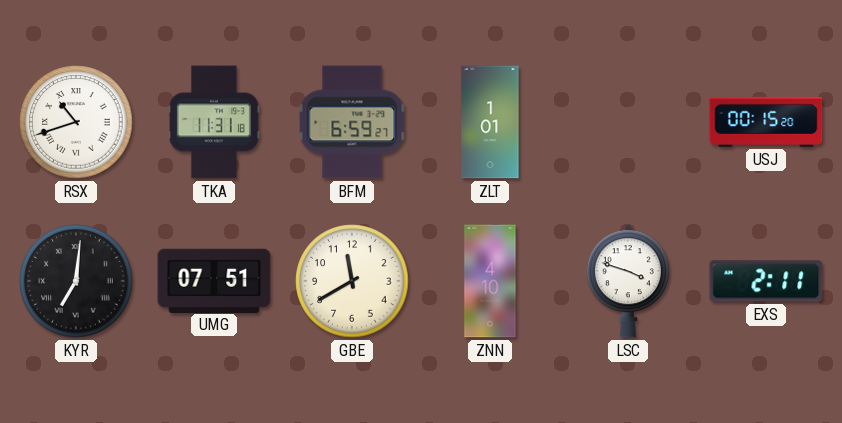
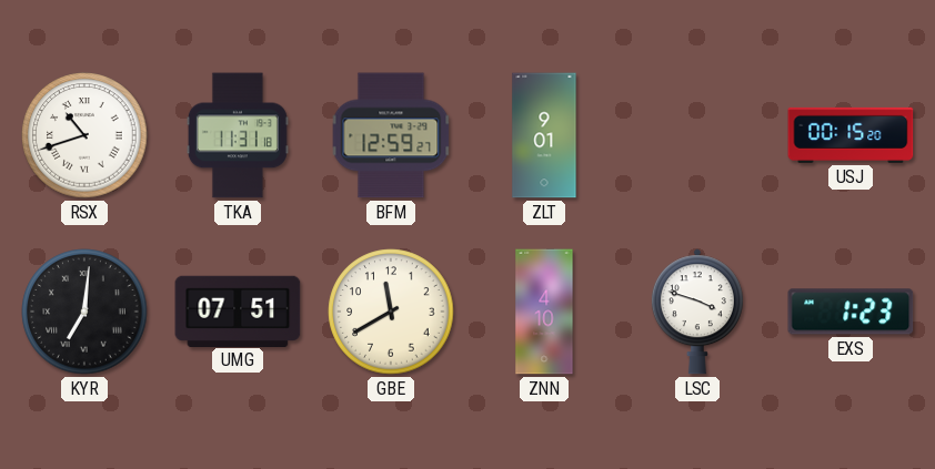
BFM: 6:59 -> 12:59 (391, 135)
ZLT: 1:01 -> 9:01 (544, 135)
EXS: 2:11 -> 1:23 (851, 312)
